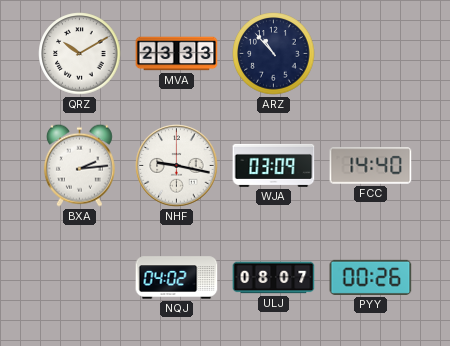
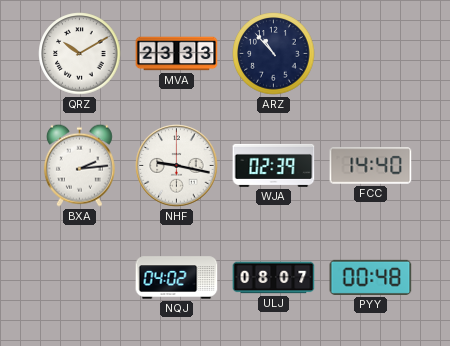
WJA: 03:09 -> 02:39 (274, 165)
PYY: 00:26 -> 00:48 (371, 277)
